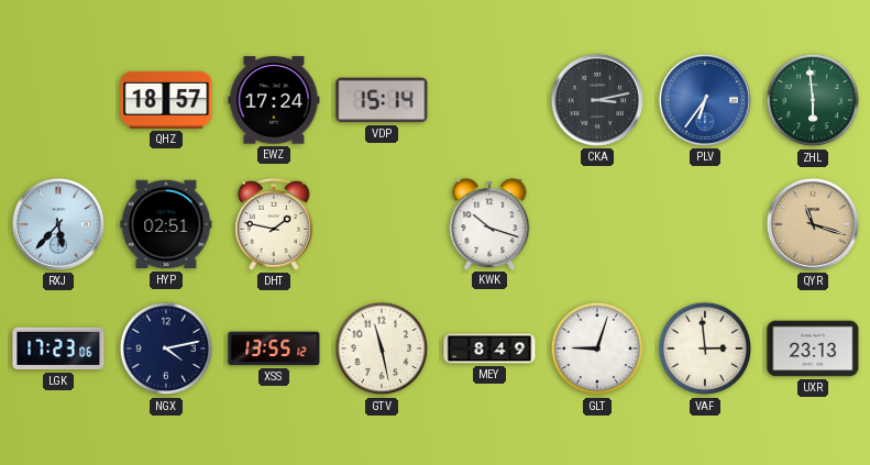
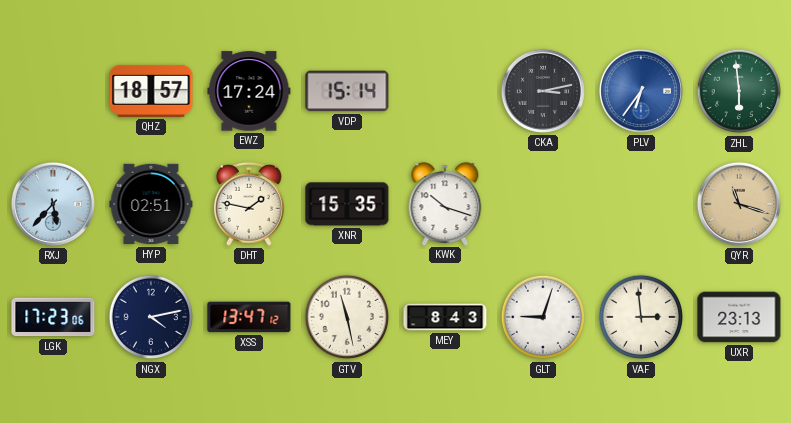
XNR: none -> 15:35 (347, 204)
XSS: 13:55 -> 13:47 (249, 317)
MEY: 8:49 -> 8:43 (445, 317)
